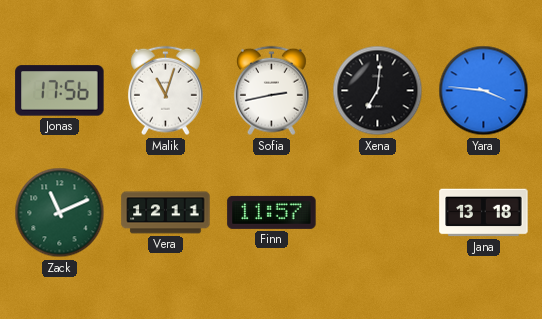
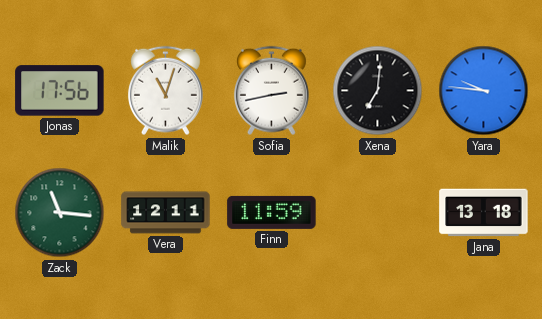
Yara: 3:46 -> 9:46 (484, 91)
Zack: 11:11 -> 11:16 (60, 213)
Finn: 11:57 -> 11:59 (272, 212)
